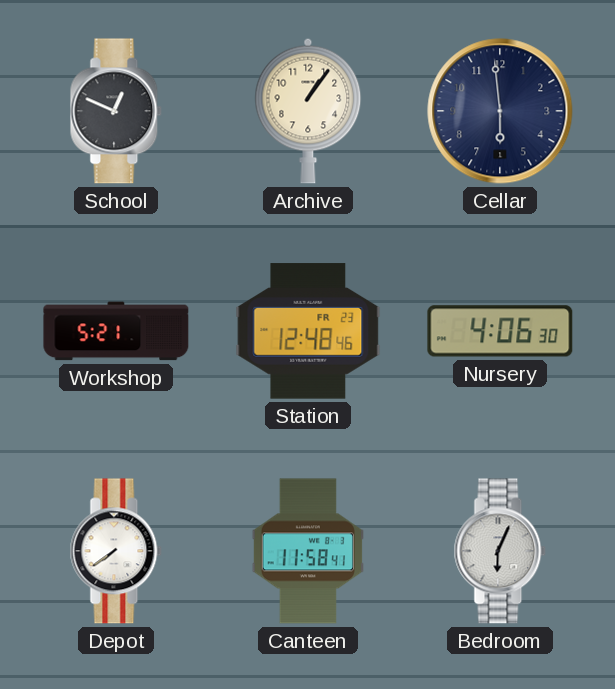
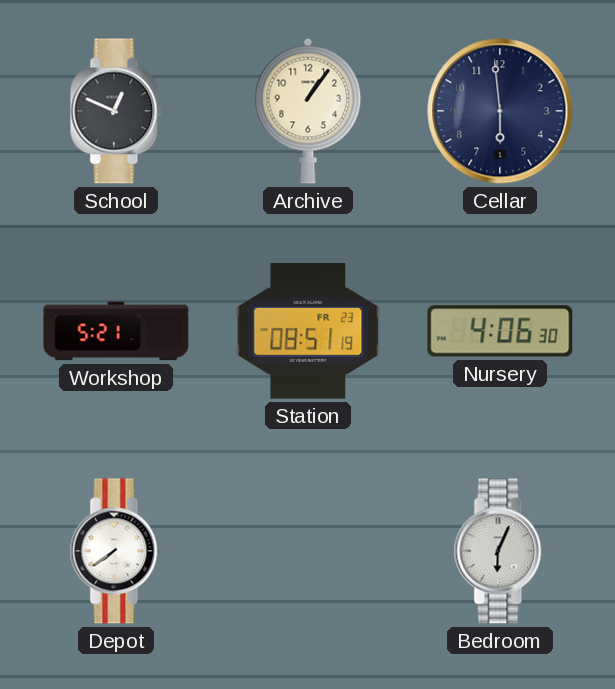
Station: 12:48 -> 08:51 (308, 331)
Canteen: 11:58 -> none (307, 551)
